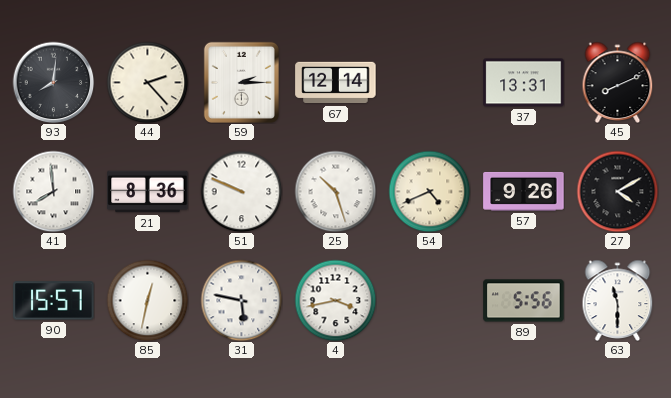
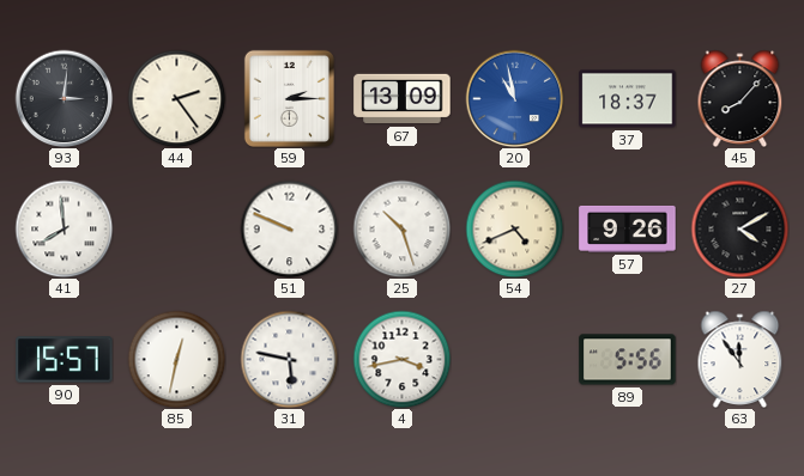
93: 8:01 -> 3:01 (64, 98)
44: 2:23 -> 2:24 (176, 98)
67: 12:14 -> 13:09 (403, 99)
20: none -> 10:58 (514, 98)
37: 13:31 -> 18:37 (628, 99)
45: 8:11 -> 8:07 (740, 98)
21: 8:36 -> none (148, 192)
63: 11:30 -> 11:54 (740, 359)
